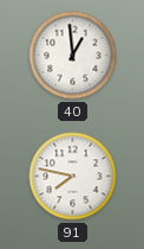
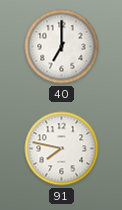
40: 12:59 -> 7:00 (62, 47)
